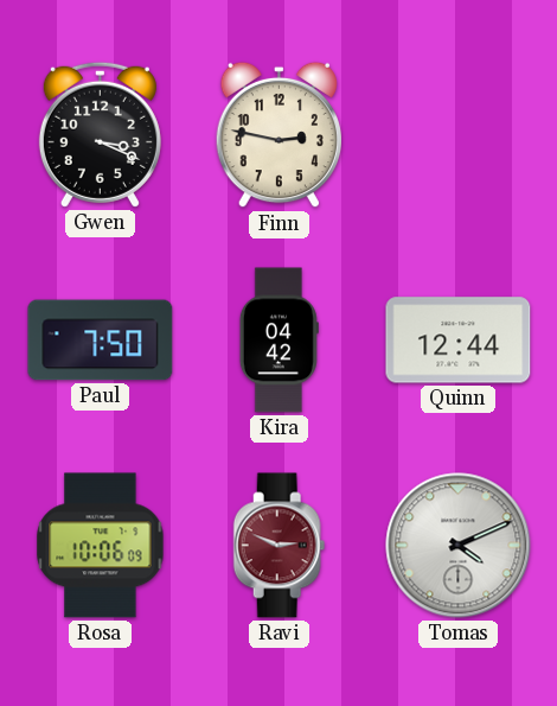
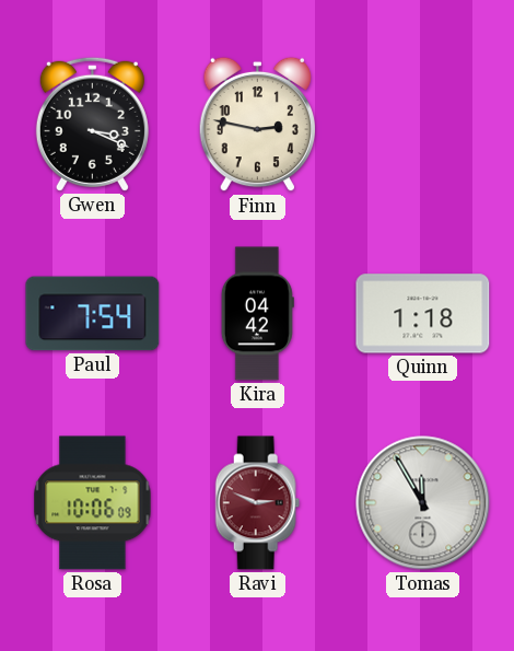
Paul: 7:50 -> 7:54 (93, 314)
Quinn: 12:44 -> 1:18 (423, 314)
Tomas: 4:11 -> 11:55 (423, 503)
